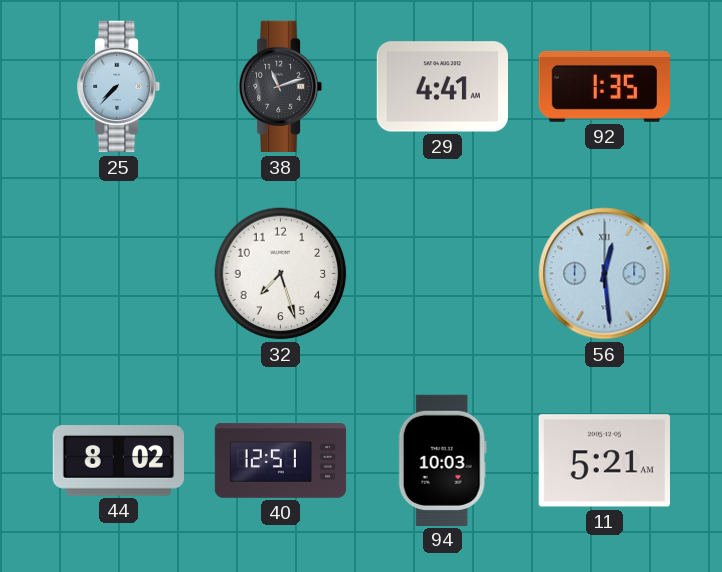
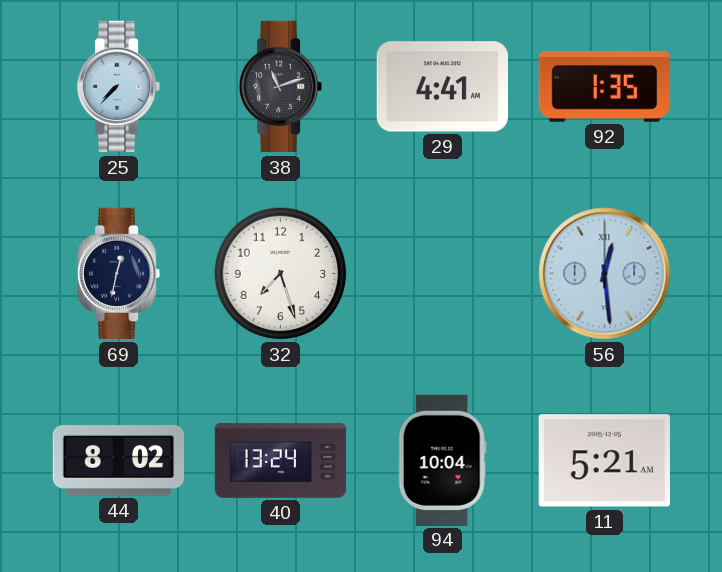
69: none -> 12:32 (120, 274)
40: 12:51 -> 13:24 (281, 461)
94: 10:03 -> 10:04 (442, 460)
